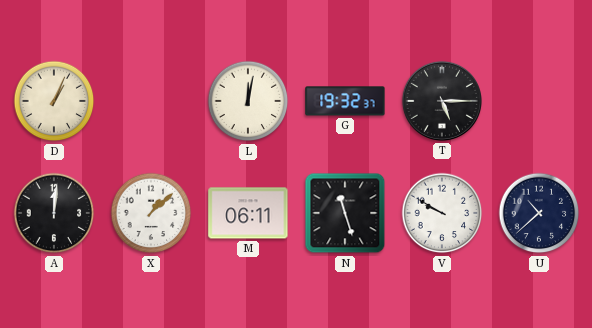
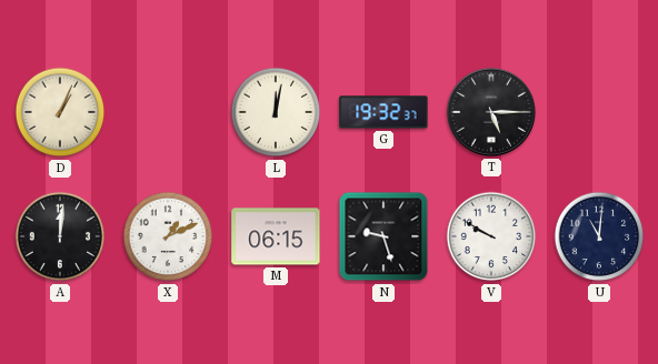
X: 1:08 -> 1:11 (168, 236)
M: 06:11 -> 06:15 (276, 236)
N: 11:27 -> 9:27 (383, 236)
U: 10:38 -> 11:01 (599, 236)
